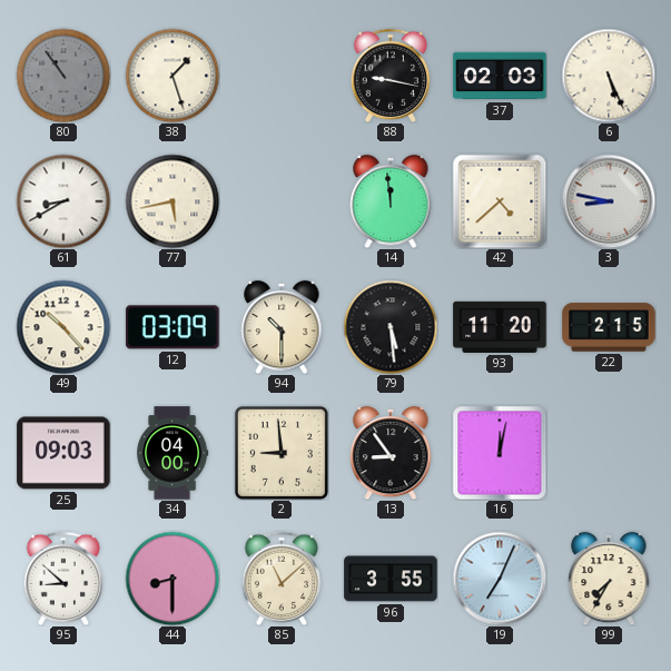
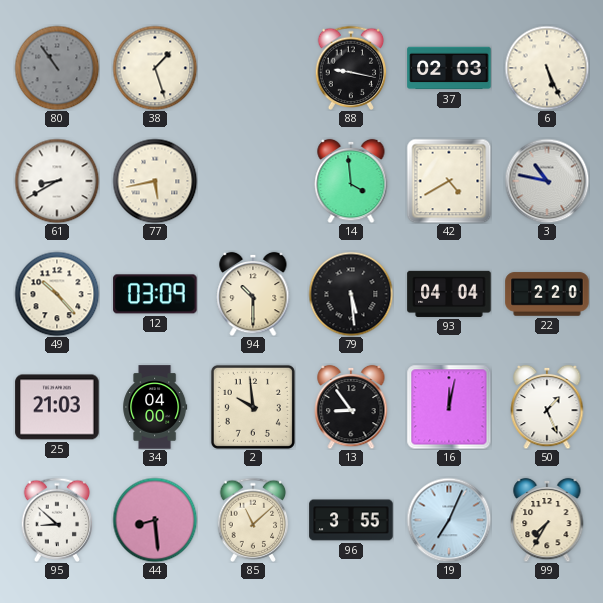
14: 11:59 -> 3:59 (351, 181)
42: 4:38 -> 4:40 (449, 181)
3: 8:47 -> 10:47 (547, 181)
93: 11:20 -> 04:04 (449, 294)
22: 2:15 -> 2:20 (547, 294)
25: 09:03 -> 21:03 (57, 407)
2: 8:59 -> 9:59 (253, 407)
50: none -> 1:26 (547, 407)
44: 8:30 -> 8:29 (155, 520)
